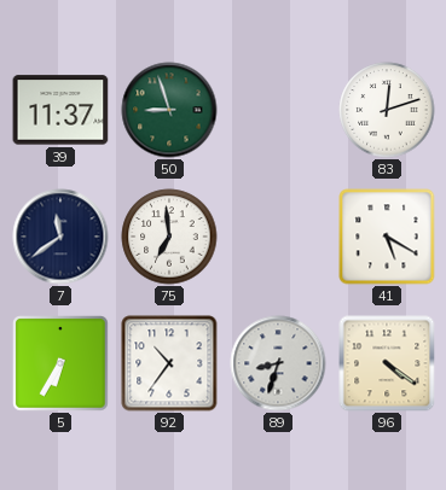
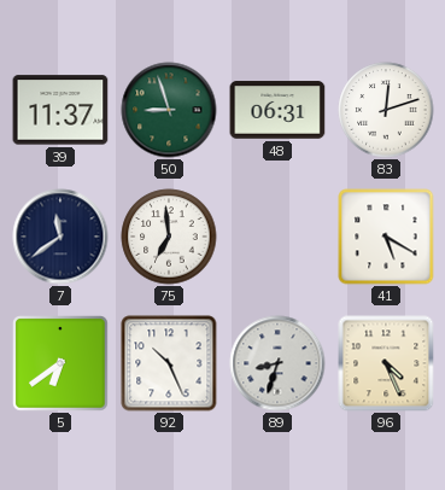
48: none -> 06:31 (277, 110)
5: 6:35 -> 6:39 (60, 363)
92: 10:36 -> 10:26 (169, 363)
96: 4:21 -> 4:26 (386, 363)
